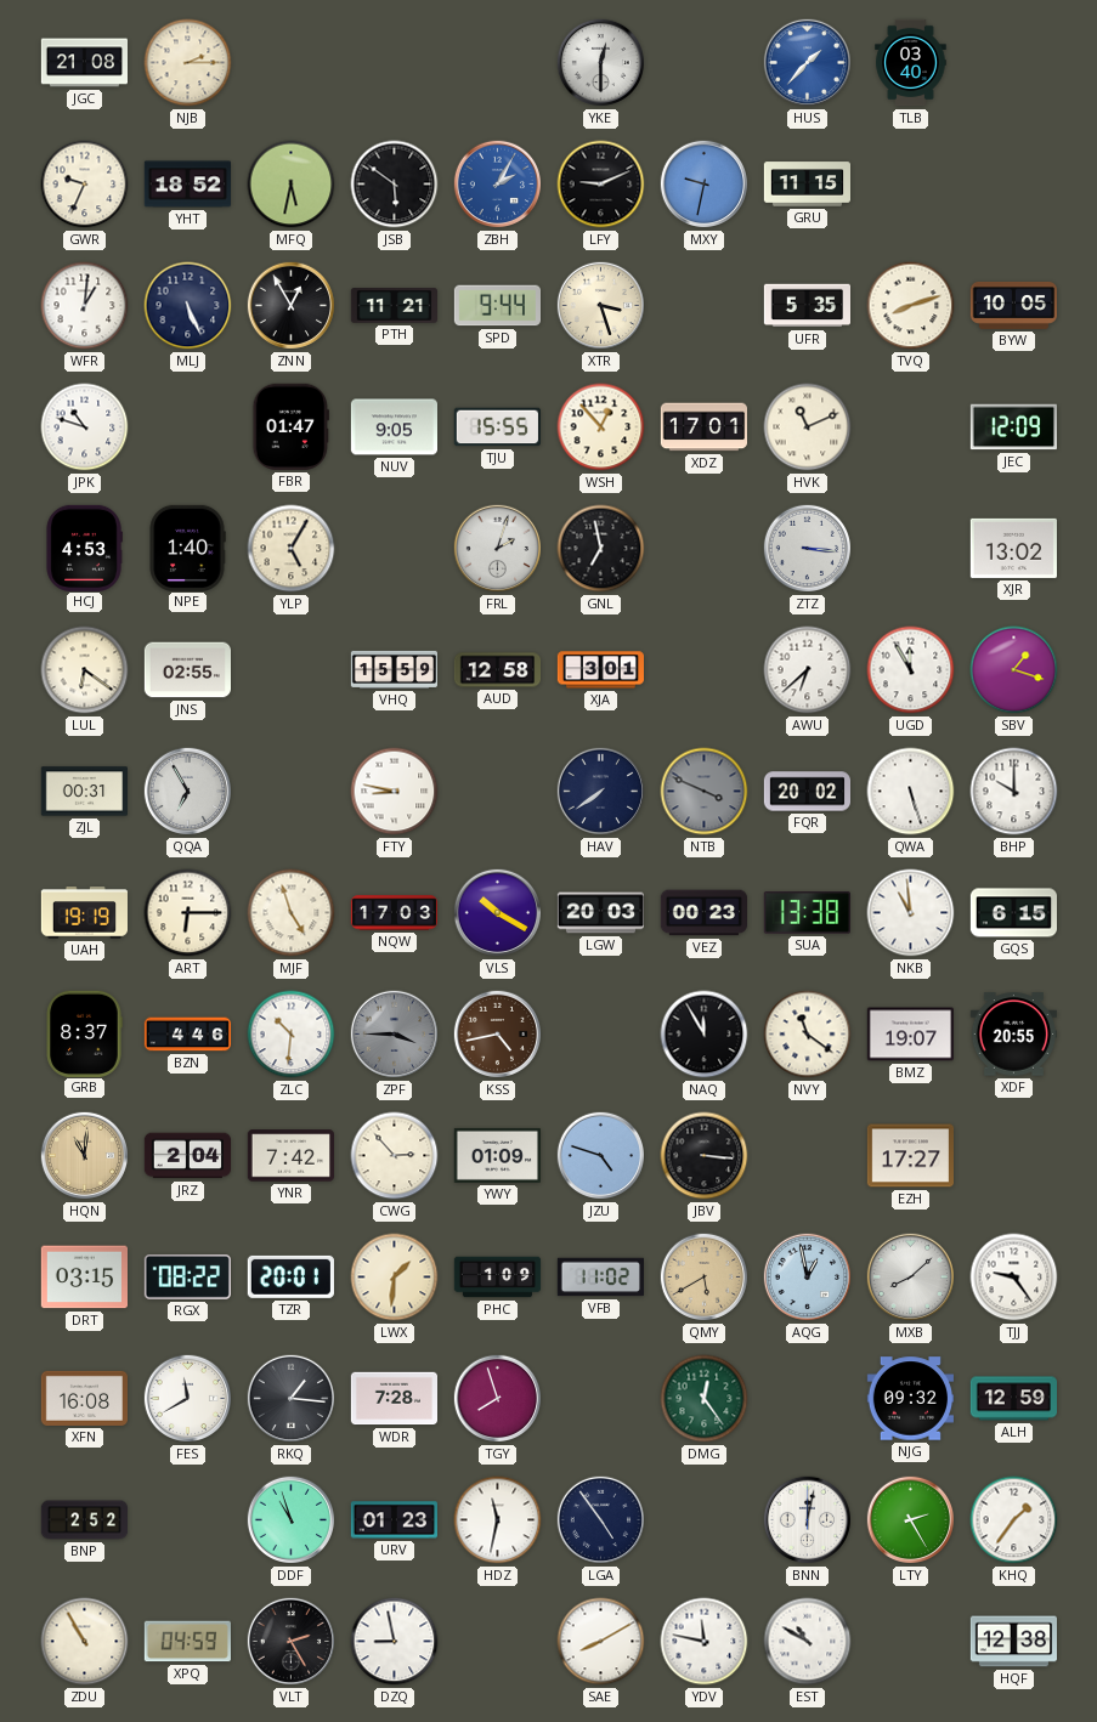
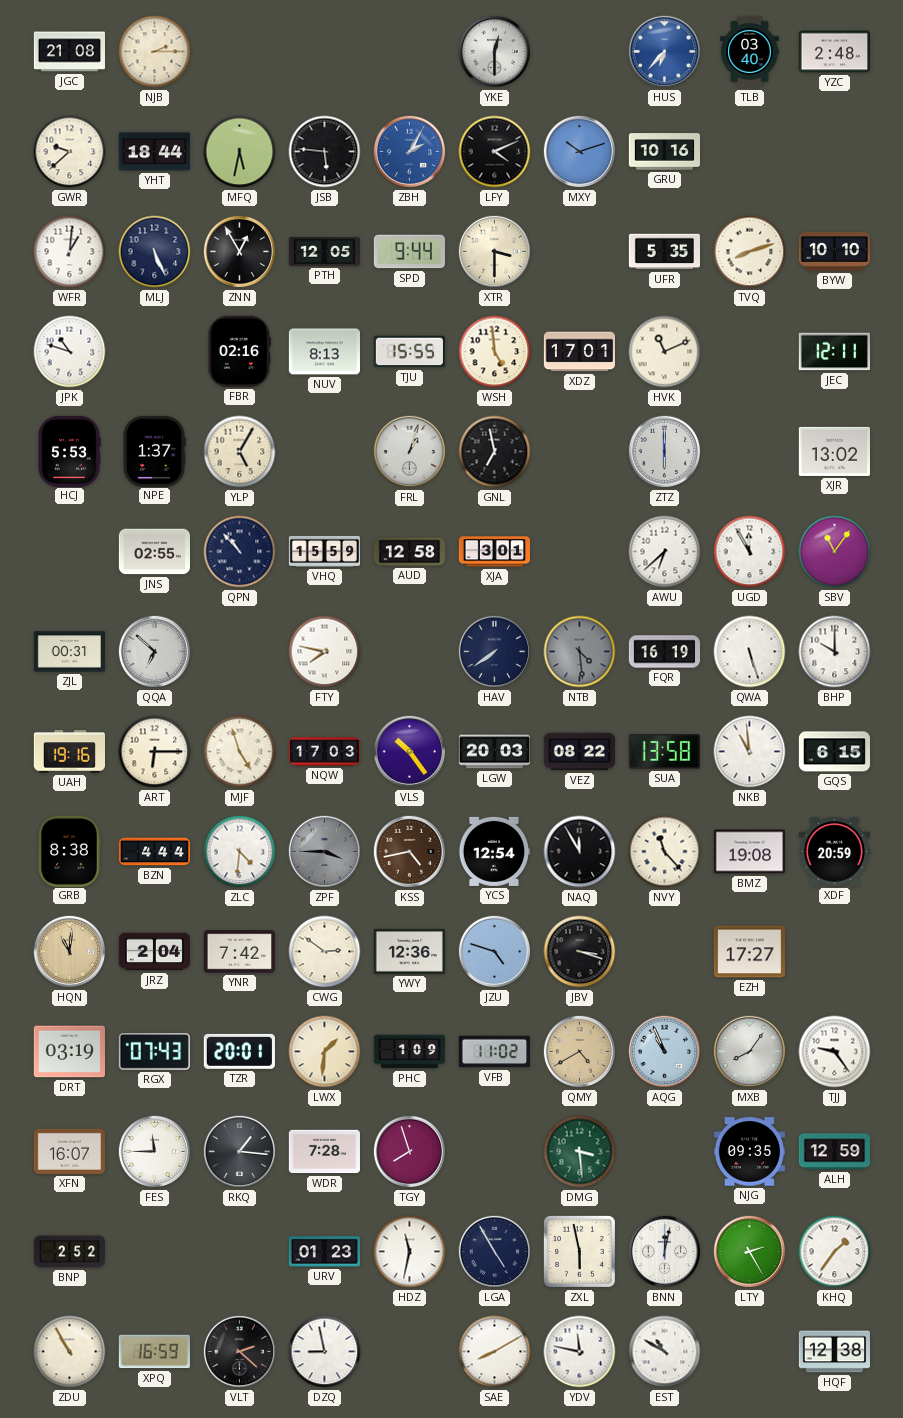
HUS: 1:37 -> 6:37 (665, 52)
YZC: none -> 2:48 (834, 52)
GWR: 9:34 -> 9:38 (70, 152)
YHT: 18:52 -> 18:44 (154, 152)
JSB: 5:51 -> 5:46 (325, 152)
LFY: 9:11 -> 4:11 (495, 152)
MXY: 9:32 -> 10:12 (580, 152)
GRU: 11:15 -> 10:16 (665, 152)
PTH: 11:21 -> 12:05 (324, 252)
XTR: 3:27 -> 3:30 (495, 252)
BYW: 10:05 -> 10:10 (834, 251)
FBR: 01:47 -> 02:16 (239, 351)
NUV: 9:05 -> 8:13 (324, 352)
WSH: 12:53 -> 4:59 (495, 352)
JEC: 12:09 -> 12:11 (834, 352)
HCJ: 4:53 -> 5:53 (69, 451)
NPE: 1:40 -> 1:37 (154, 451)
FRL: 2:03 -> 1:03 (410, 452)
ZTZ: 3:16 -> 6:00 (665, 452)
LUL: 6:21 -> none (85, 670)
QPN: none -> 10:53 (240, 552)
SBV: 1:18 -> 11:06 (835, 552)
QQA: 6:55 -> 6:52 (155, 652)
FTY: 8:47 -> 7:47 (325, 652)
NTB: 3:49 -> 4:29 (580, 652)
FQR: 20:02 -> 16:19 (665, 652)
UAH: 19:19 -> 19:16 (69, 752)
VLS: 10:20 -> 10:24 (410, 752)
VEZ: 00:23 -> 08:22 (579, 752)
SUA: 13:38 -> 13:58 (664, 752)
GRB: 8:37 -> 8:38 (69, 851)
BZN: 4:46 -> 4:44 (155, 852)
ZLC: 10:31 -> 4:31 (240, 852)
YCS: none -> 12:54 (494, 851)
NVY: 11:21 -> 11:23 (665, 852)
BMZ: 19:07 -> 19:08 (749, 852)
XDF: 20:55 -> 20:59 (834, 852)
CWG: 2:53 -> 2:51 (325, 952)
YWY: 01:09 -> 12:36 (409, 951)
JBV: 3:16 -> 3:18 (580, 952)
DRT: 03:15 -> 03:19 (69, 1052)
RGX: 08:22 -> 07:43 (154, 1052)
QMY: 5:40 -> 4:40 (580, 1052)
AQG: 12:58 -> 10:56 (665, 1052)
MXB: 8:08 -> 8:06 (750, 1052)
XFN: 16:08 -> 16:07 (69, 1151)
FES: 11:40 -> 11:45 (155, 1152)
DMG: 12:24 -> 3:29 (580, 1152)
NJG: 09:32 -> 09:35 (749, 1152)
DDF: 10:57 -> none (292, 1520)
LGA: 4:54 -> 4:55 (495, 1252)
ZXL: none -> 5:58 (579, 1251)
XPQ: 04:59 -> 16:59 (154, 1352)
VLT: 2:25 -> 2:22 (240, 1352)
